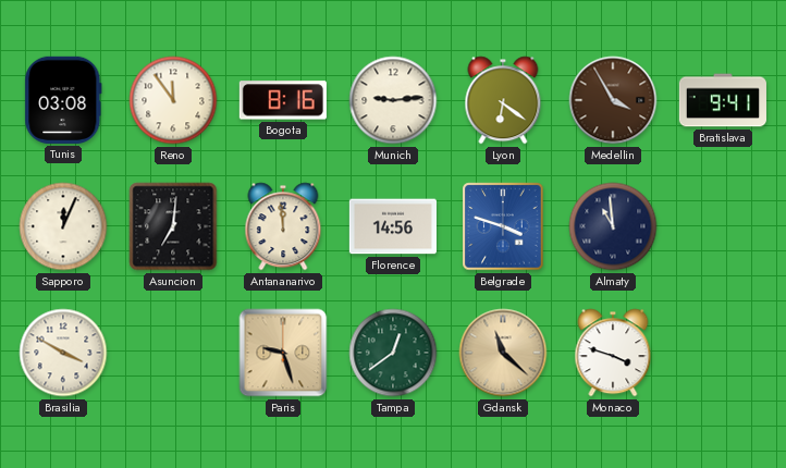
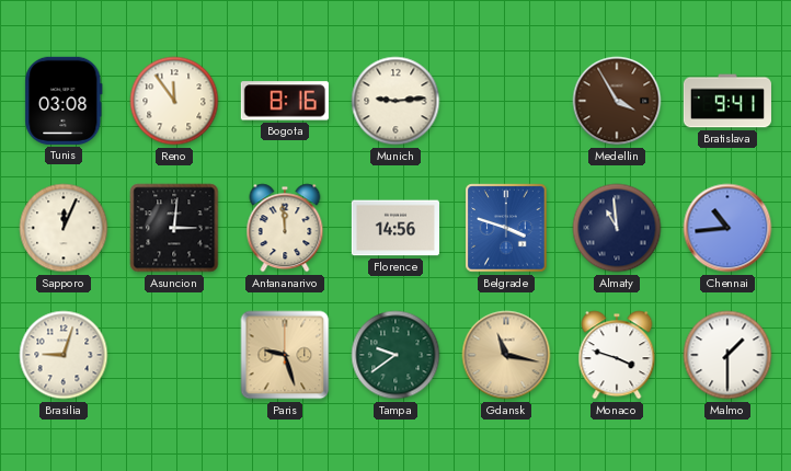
Lyon: 6:21 -> none (503, 100)
Asuncion: 7:01 -> 3:01 (174, 228)
Chennai: none -> 10:44 (727, 228)
Brasilia: 3:50 -> 9:03 (64, 355)
Tampa: 12:39 -> 9:39 (396, 355)
Gdansk: 11:22 -> 11:17 (506, 355)
Malmo: none -> 1:30 (727, 355)
